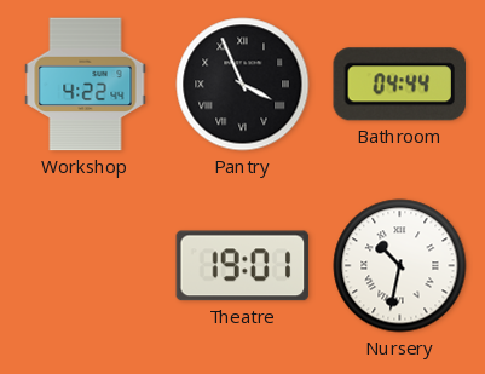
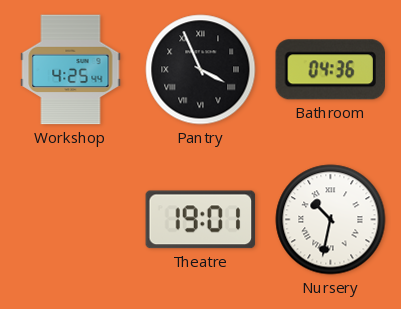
Workshop: 4:22 -> 4:25 (71, 70)
Bathroom: 04:44 -> 04:36 (330, 70)
